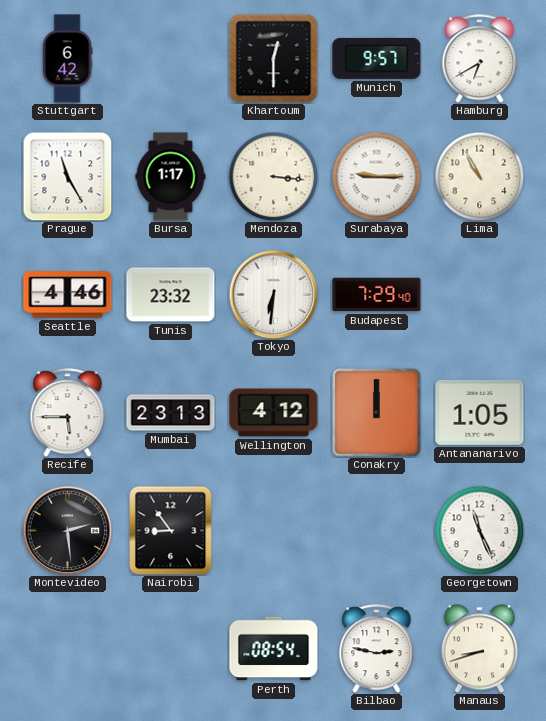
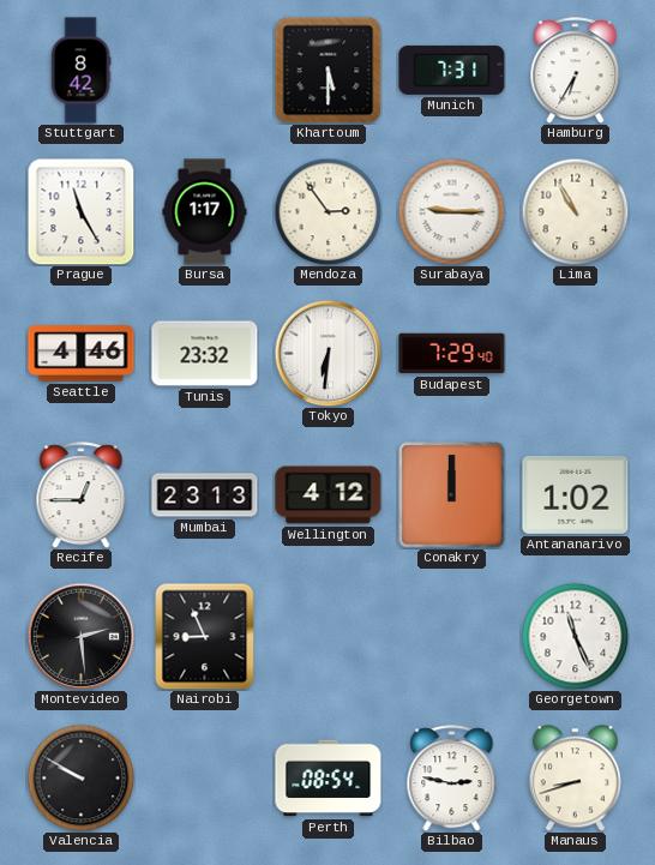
Stuttgart: 6:42 -> 8:42 (80, 71)
Khartoum: 12:30 -> 5:30 (327, 70)
Munich: 9:57 -> 7:31 (452, 70)
Hamburg: 6:40 -> 6:35 (576, 71)
Mendoza: 3:16 -> 2:54 (327, 211)
Recife: 5:45 -> 12:45 (82, 495)
Antananarivo: 1:05 -> 1:02 (576, 494)
Nairobi: 8:54 -> 8:56 (205, 636)
Valencia: none -> 9:50 (80, 777)
